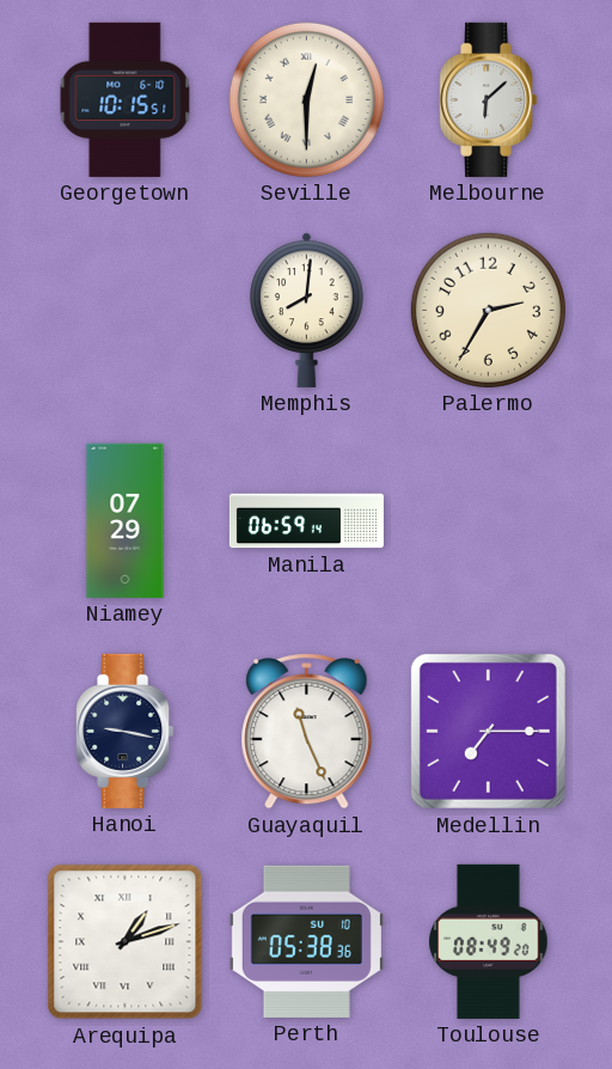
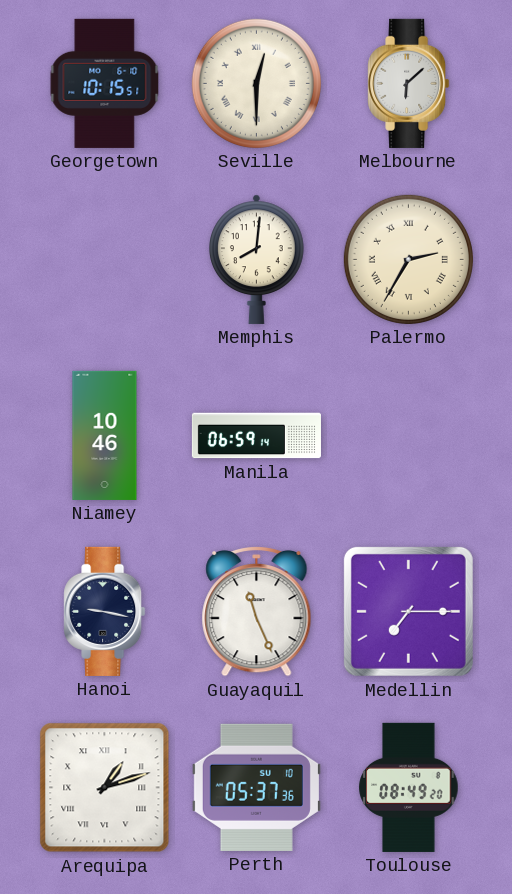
Palermo numerals: Arabic -> Roman (408, 259)
Niamey: 07:29 -> 10:46 (105, 435)
Perth: 05:38 -> 05:37 (256, 787)
